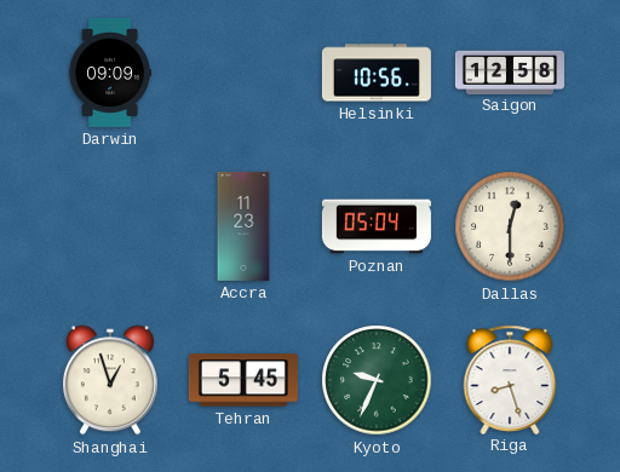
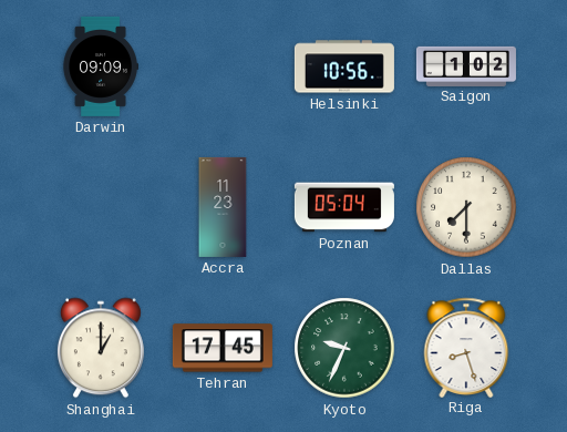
Saigon: 12:58 -> 1:02 (466, 65)
Dallas: 12:30 -> 7:30 (466, 207)
Shanghai: 12:57 -> 1:00 (101, 348)
Tehran: 5:45 -> 17:45 (223, 348)
